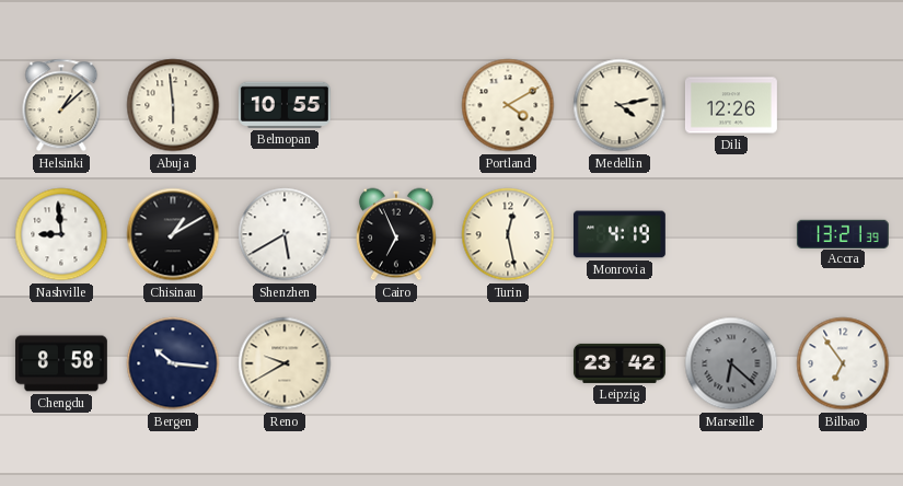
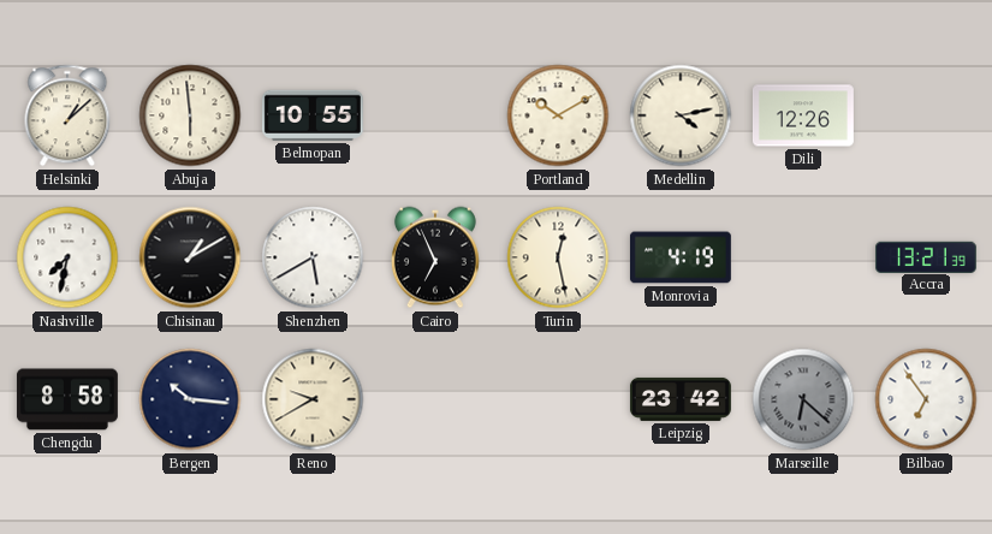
Portland: 4:10 -> 10:10 (558, 115)
Nashville: 8:59 -> 7:32 (67, 257)
